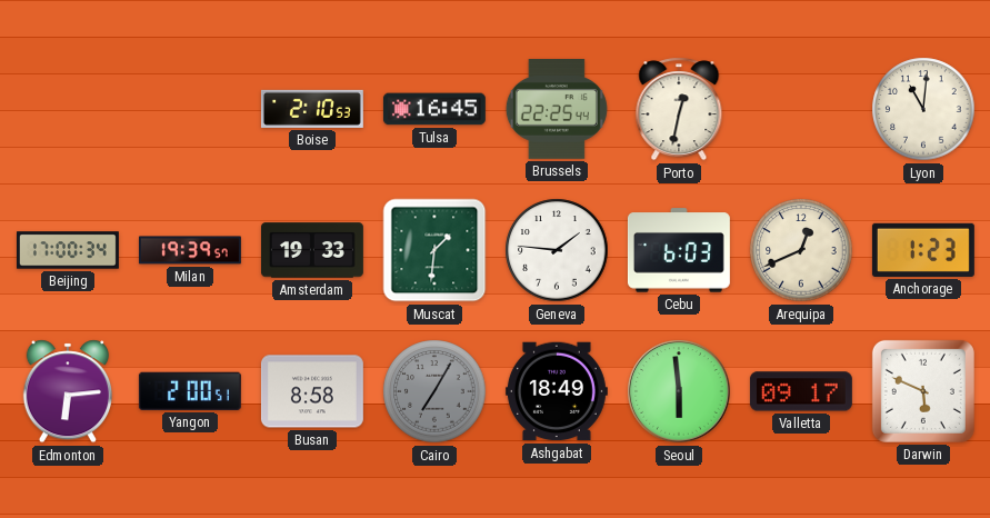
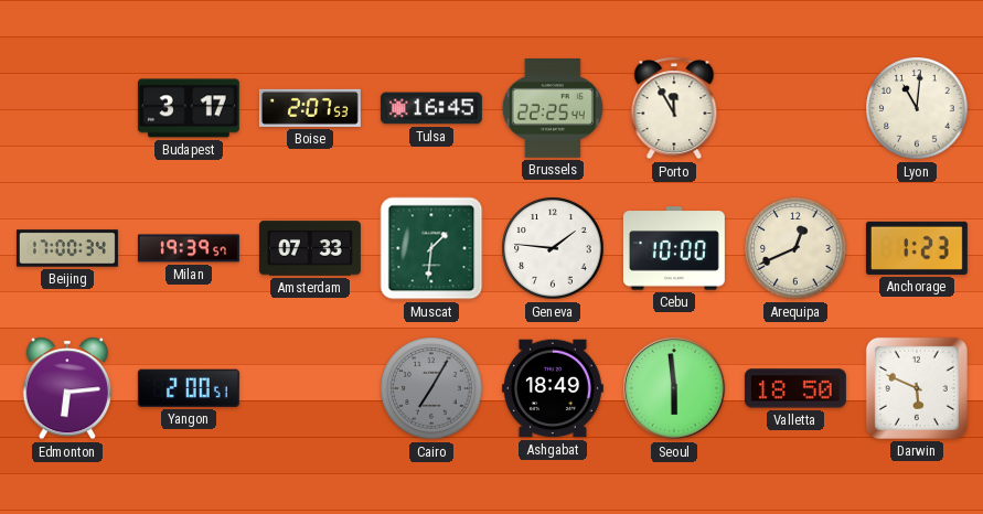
Budapest: none -> 3:17 (189, 108)
Boise: 2:10 -> 2:07 (310, 108)
Porto: 12:32 -> 11:55 (674, 108)
Amsterdam: 19:33 -> 07:33 (310, 248)
Cebu: 6:03 -> 10:00 (674, 248)
Busan: 8:58 -> none (312, 391)
Valletta: 09:17 -> 18:50 (795, 388)
